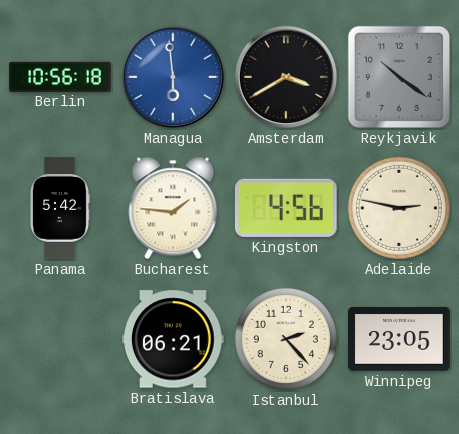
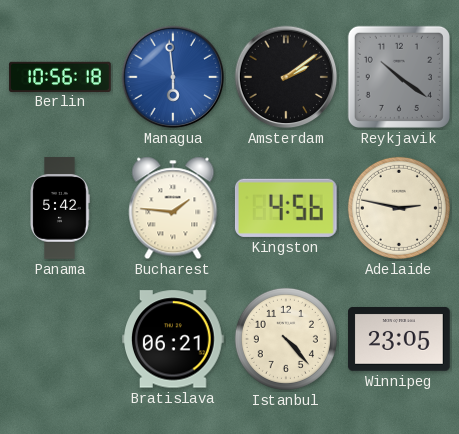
Amsterdam: 3:40 -> 2:09 (286, 77)
Istanbul: 2:23 -> 4:23 (286, 339)
